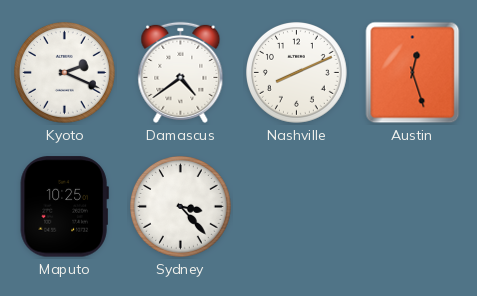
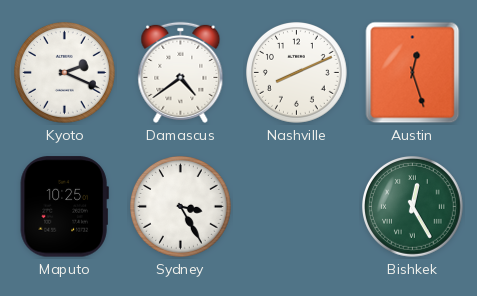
Sydney: 3:23 -> 3:25 (181, 207)
Bishkek: none -> 12:25 (413, 207)
